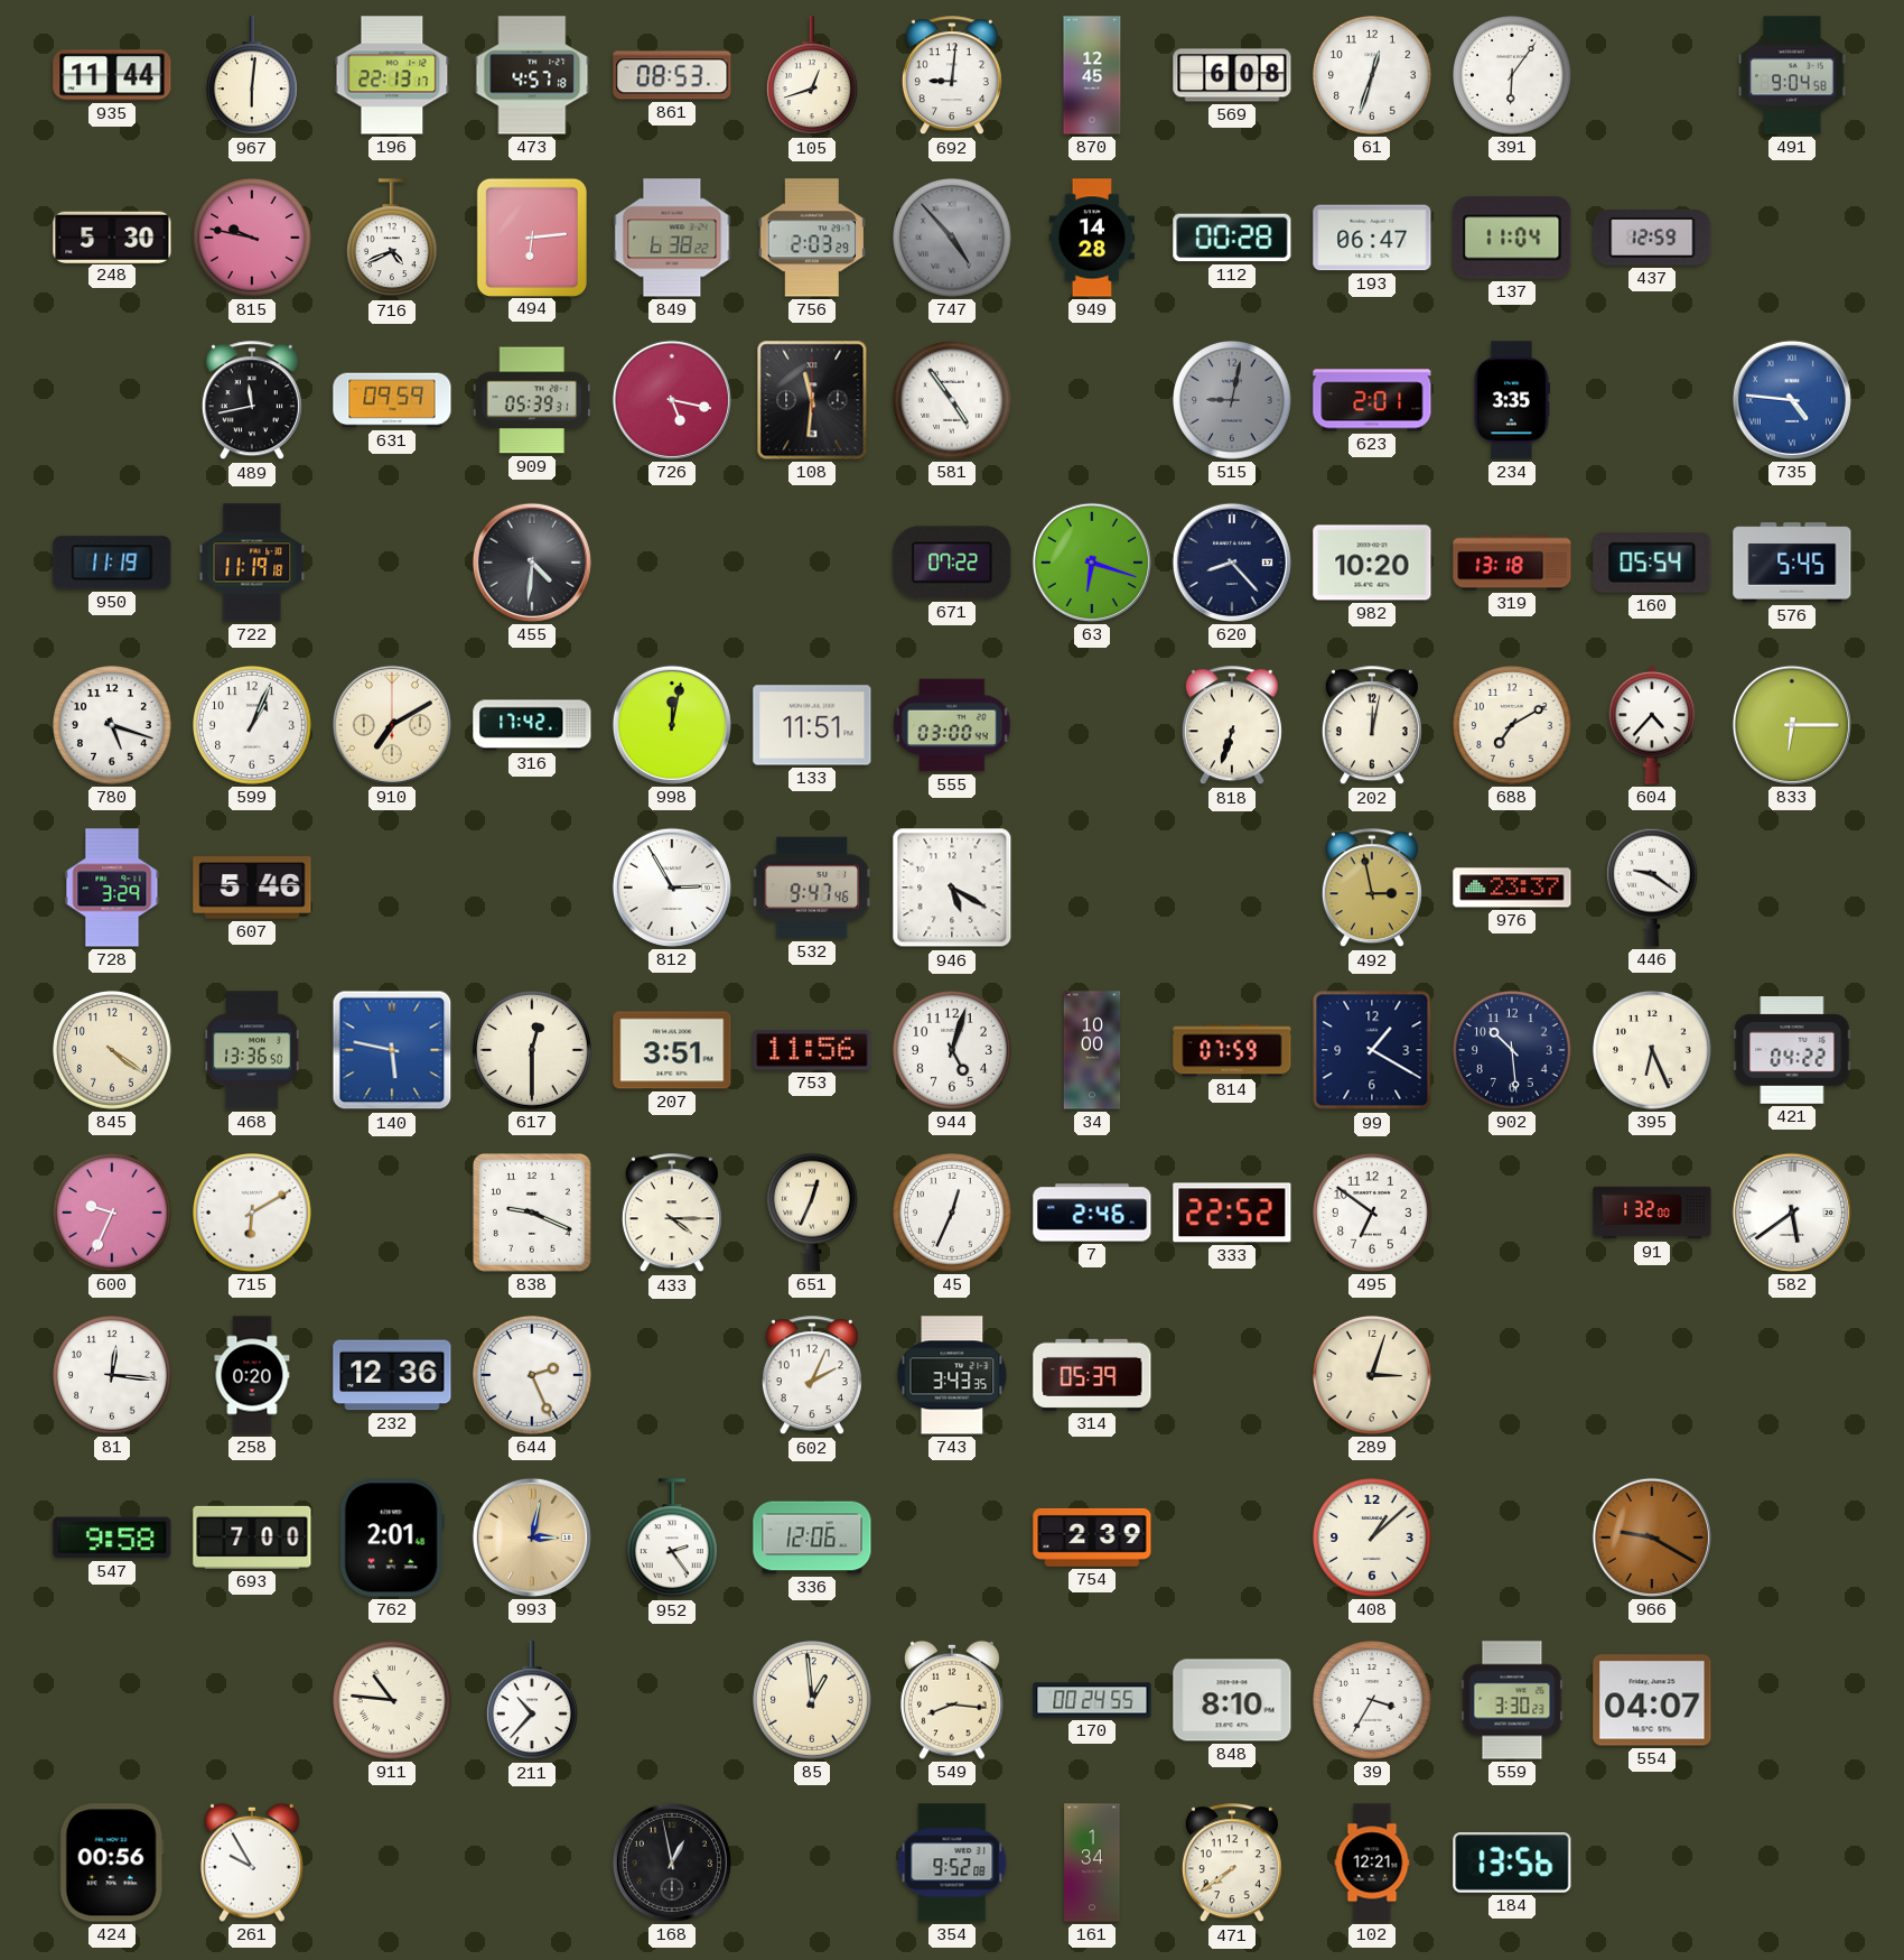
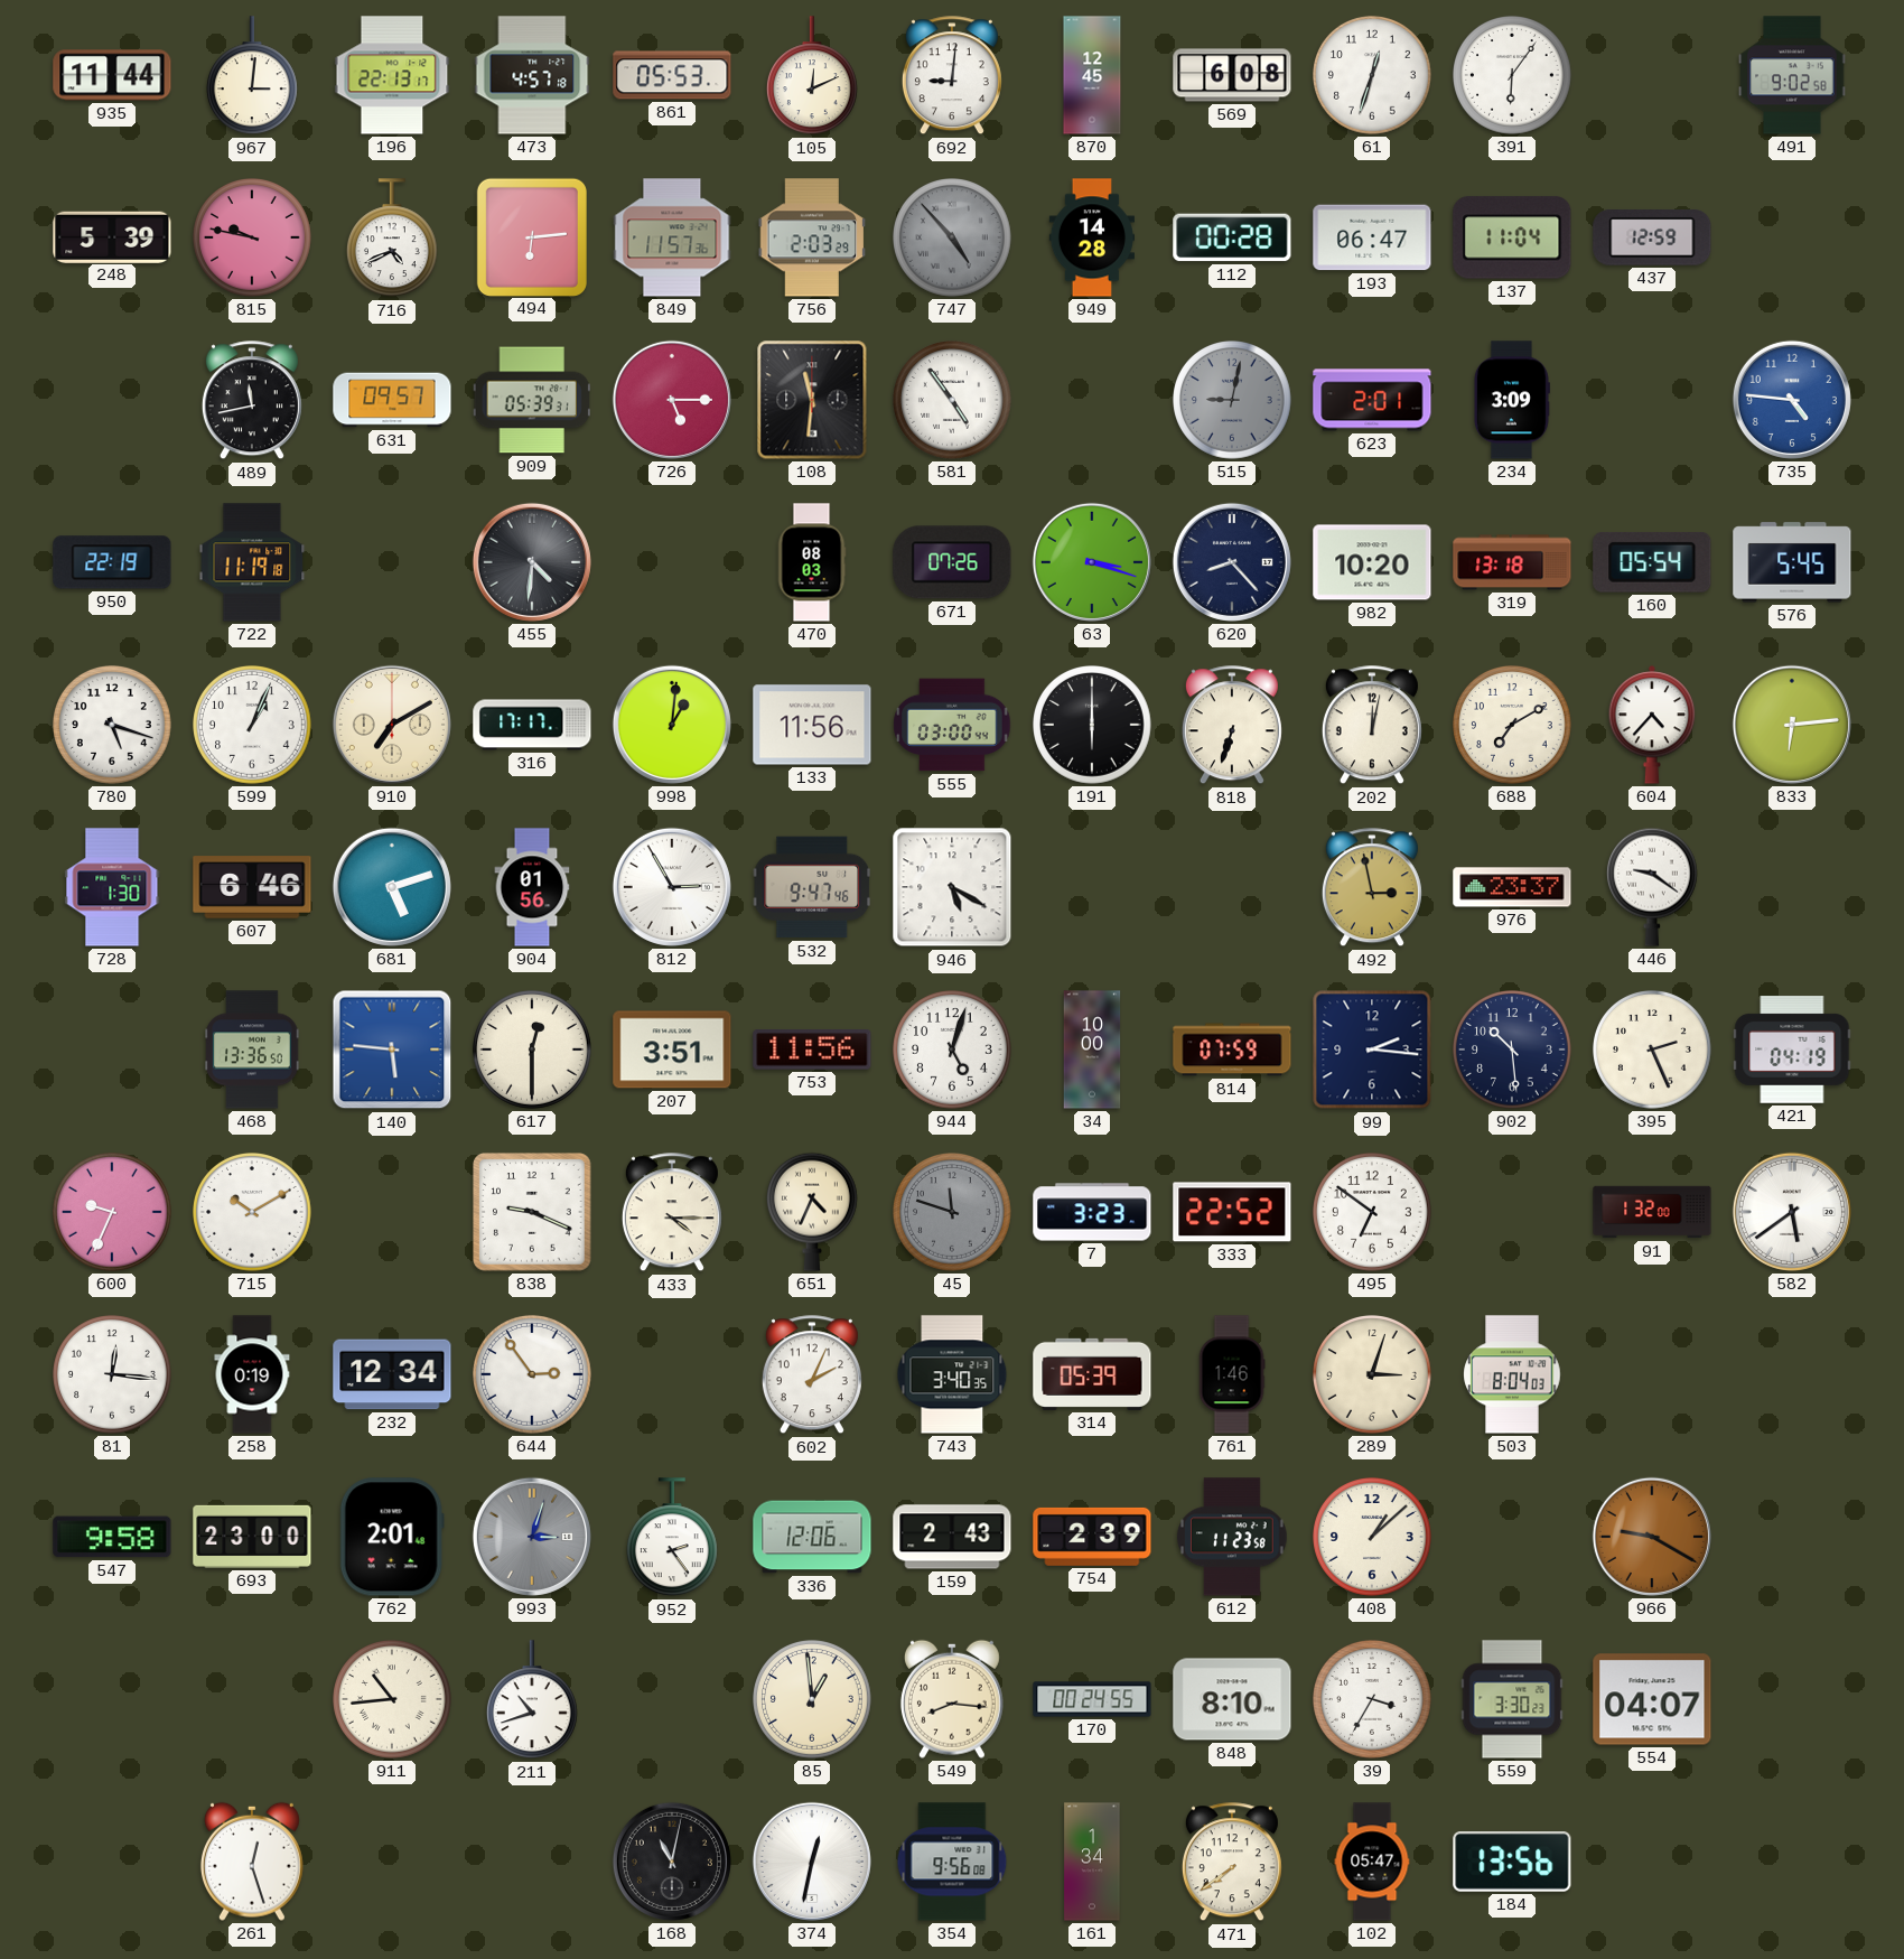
967: 6:01 -> 3:01 (252, 76)
861: 08:53 -> 05:53 (672, 75)
105: 12:42 -> 12:11 (812, 76)
491: 9:04 -> 9:02 (1792, 75)
248: 5:30 -> 5:39 (112, 236)
849: 6:38 -> 11:57 (672, 237)
631: 09:59 -> 09:57 (392, 400)
726: 5:17 -> 5:15 (672, 400)
234: 3:35 -> 3:09 (1511, 400)
735 numerals: Roman -> Arabic (1792, 400)
950: 11:19 -> 22:19 (112, 562)
470: none -> 08:03 (812, 562)
671: 07:22 -> 07:26 (952, 562)
63: 6:18 -> 3:18 (1092, 562)
316: 17:42 -> 17:17 (532, 725)
998: 12:02 -> 1:01 (672, 725)
133: 11:51 -> 11:56 (812, 725)
191: none -> 6:00 (1093, 726)
833: 6:15 -> 6:14 (1792, 725)
728: 3:29 -> 1:30 (112, 887)
607: 5:46 -> 6:46 (252, 887)
681: none -> 5:12 (392, 887)
904: none -> 01:56 (532, 887)
845: 4:21 -> none (113, 1051)
140: 5:47 -> 5:46 (392, 1050)
99: 1:20 -> 2:16 (1372, 1050)
395: 6:26 -> 2:26 (1653, 1051)
421: 04:22 -> 04:19 (1792, 1050)
715: 6:10 -> 10:10 (253, 1213)
651: 12:34 -> 4:34 (812, 1212)
45: 12:34 -> 11:48 (953, 1213)
45 dial: white -> grey (953, 1213)
7: 2:46 -> 3:23 (1092, 1212)
258: 0:20 -> 0:19 (252, 1374)
232: 12:36 -> 12:34 (392, 1374)
644: 2:26 -> 2:54 (533, 1375)
743: 3:43 -> 3:40 (952, 1374)
761: none -> 1:46 (1232, 1374)
503: none -> 8:04 (1512, 1374)
693: 7:00 -> 23:00 (252, 1537)
993: 3:02 -> 3:03 (532, 1537)
993 dial: champagne -> grey (532, 1537)
159: none -> 2:43 (952, 1537)
612: none -> 11:23 (1232, 1537)
911: 10:46 -> 10:44 (393, 1700)
211: 10:37 -> 10:42 (532, 1700)
424: 00:56 -> none (112, 1863)
261: 9:55 -> 12:27 (252, 1862)
168: 12:58 -> 11:02 (672, 1862)
374: none -> 12:32 (812, 1862)
354: 9:52 -> 9:56 (952, 1862)
102: 12:21 -> 05:47 (1372, 1862)
